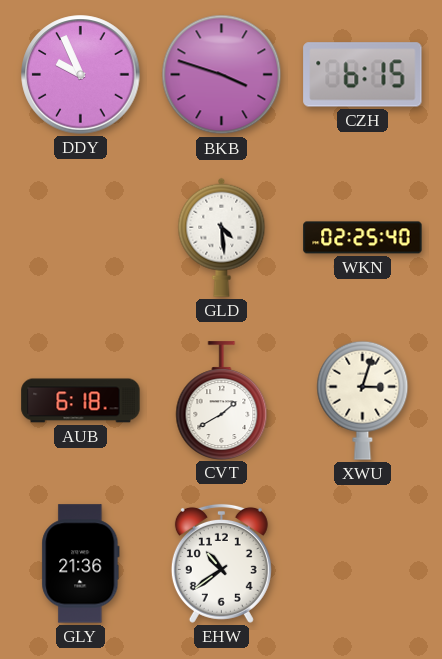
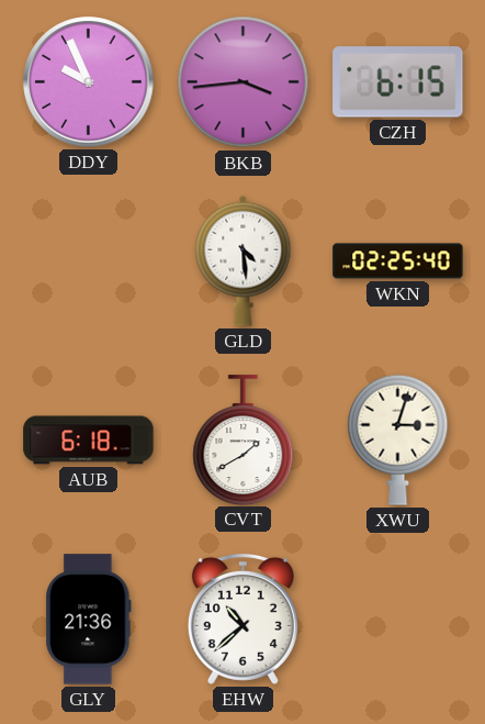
BKB: 3:48 -> 3:44 (244, 82)
EHW: 10:39 -> 10:38 (243, 619)
